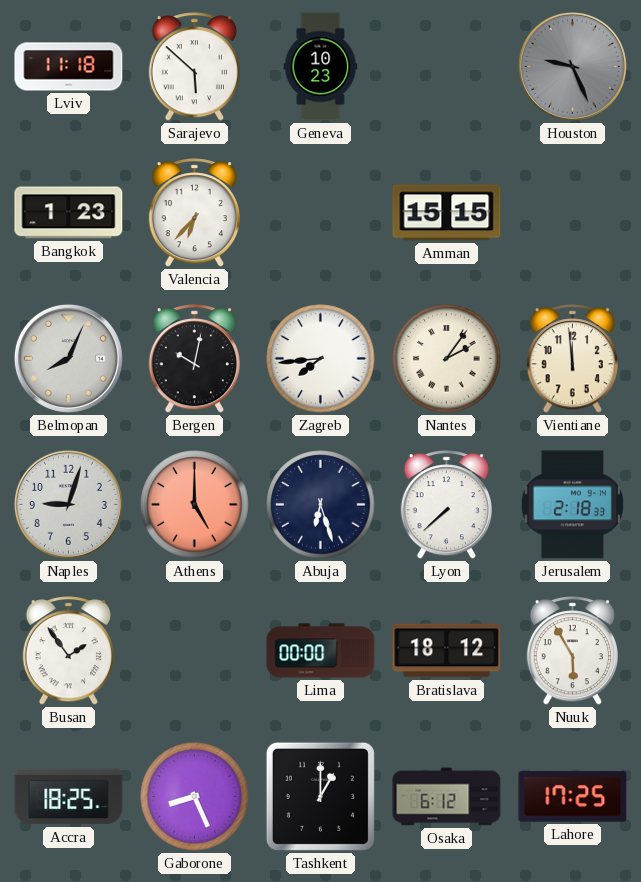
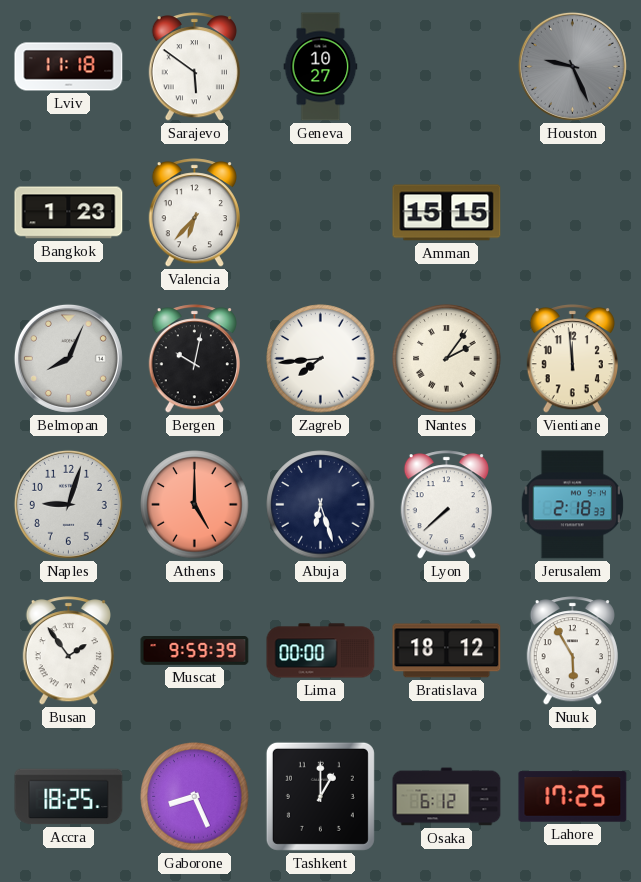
Sarajevo: 5:52 -> 5:51 (194, 67)
Geneva: 10:23 -> 10:27 (321, 67)
Muscat: none -> 9:59 (195, 651)
